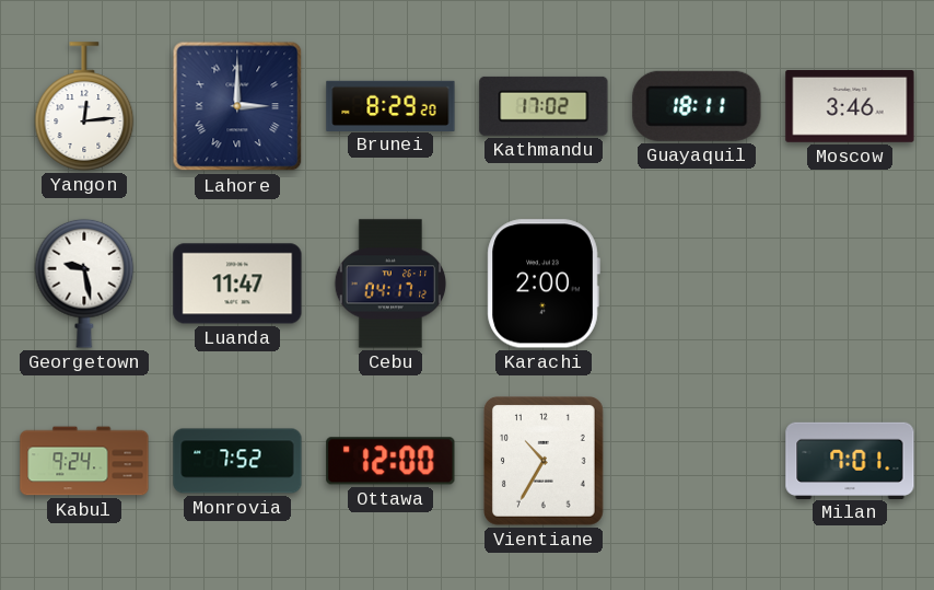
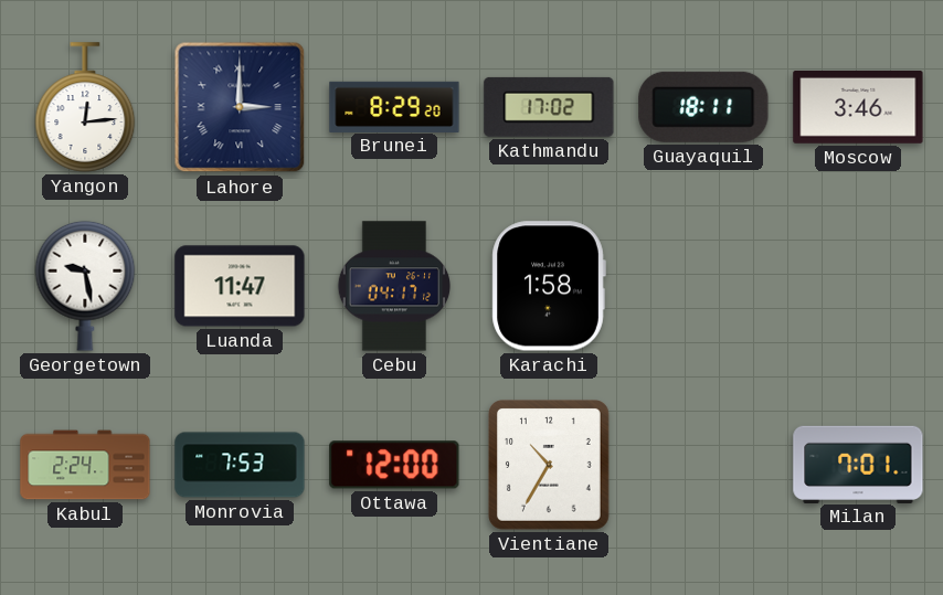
Karachi: 2:00 -> 1:58 (549, 286)
Kabul: 9:24 -> 2:24 (85, 465)
Monrovia: 7:52 -> 7:53 (240, 465)
